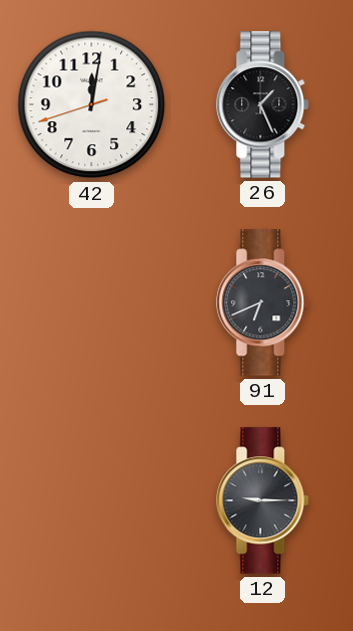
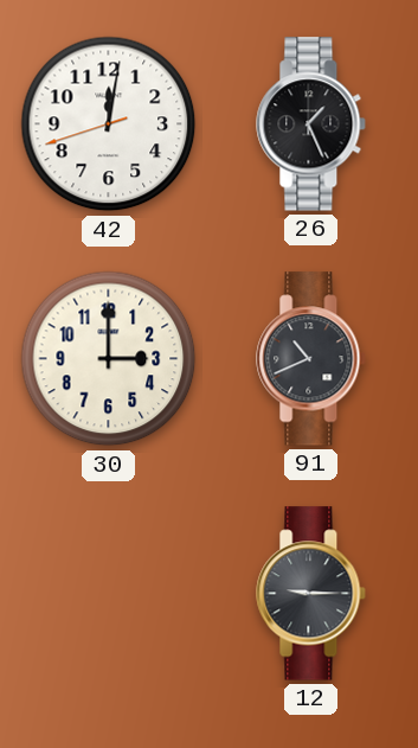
30: none -> 3:00 (109, 359)
91: 6:41 -> 10:41 (311, 359)
